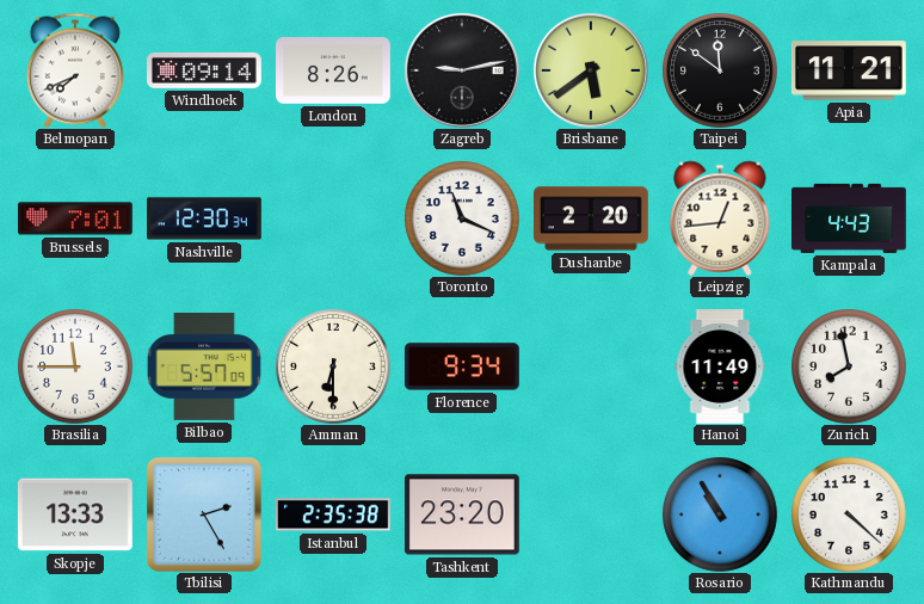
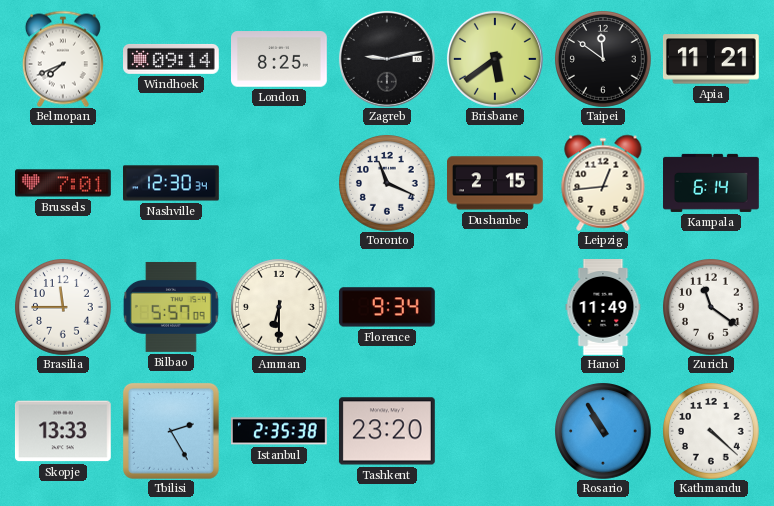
London: 8:26 -> 8:25 (280, 59)
Dushanbe: 2:20 -> 2:15 (496, 183)
Kampala: 4:43 -> 6:14 (712, 183)
Zurich: 7:58 -> 11:21 (711, 307)
